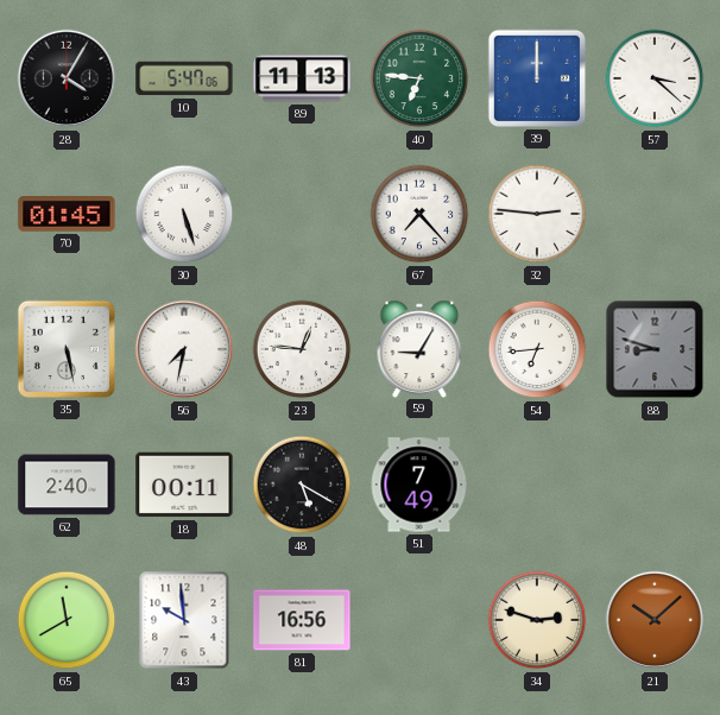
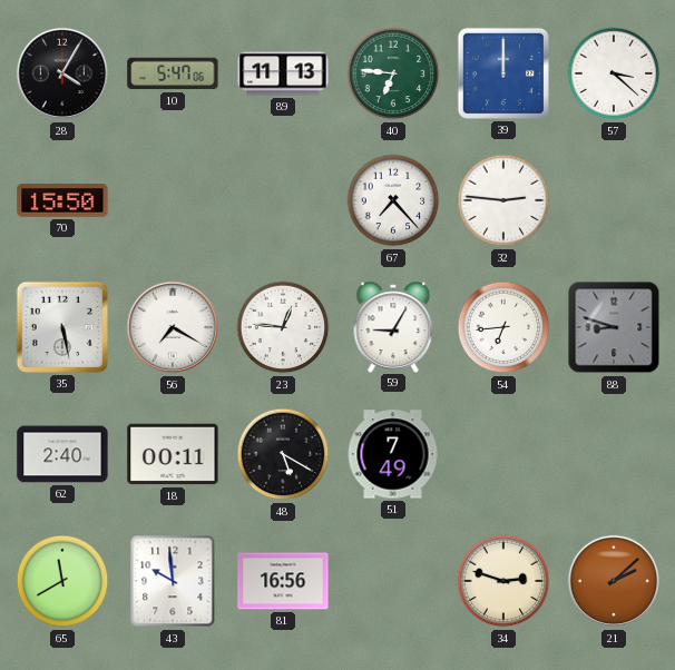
70: 01:45 -> 15:50 (62, 200)
30: 5:27 -> none (184, 214)
56: 7:32 -> 7:20 (173, 327)
21: 10:08 -> 2:08 (614, 581)
